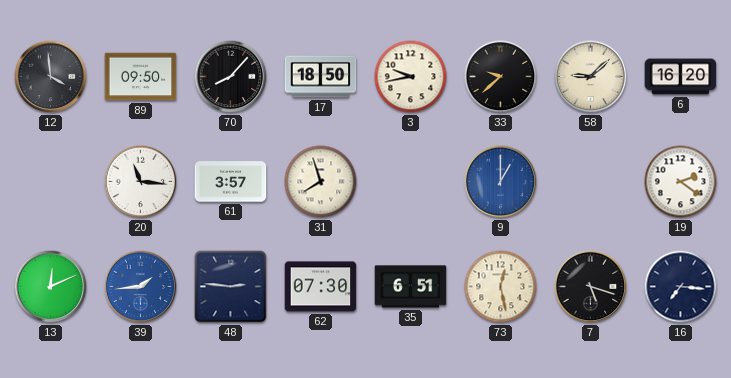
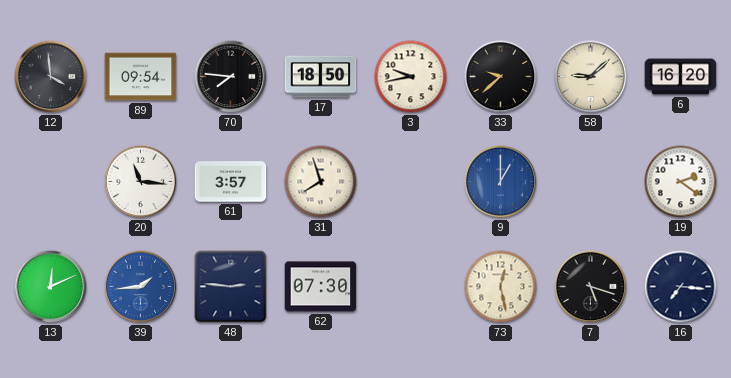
89: 09:50 -> 09:54 (141, 77)
70: 8:07 -> 7:46 (231, 77)
35: 6:51 -> none (411, 287)
